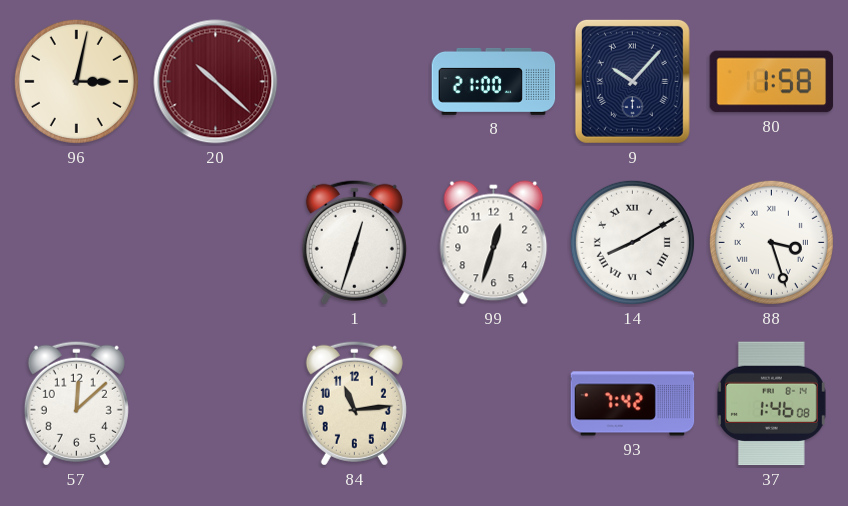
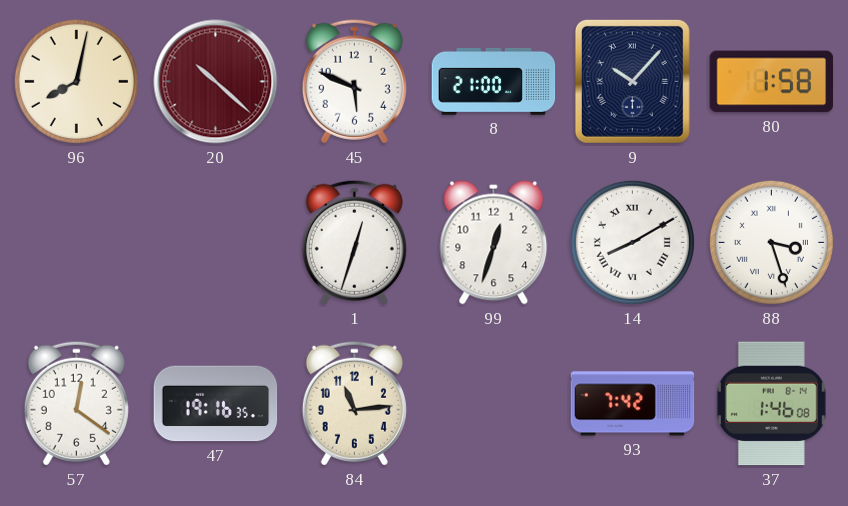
96: 3:02 -> 8:02 (76, 81)
45: none -> 5:49 (354, 81)
57: 12:08 -> 12:21 (76, 403)
47: none -> 19:16 (216, 404)
